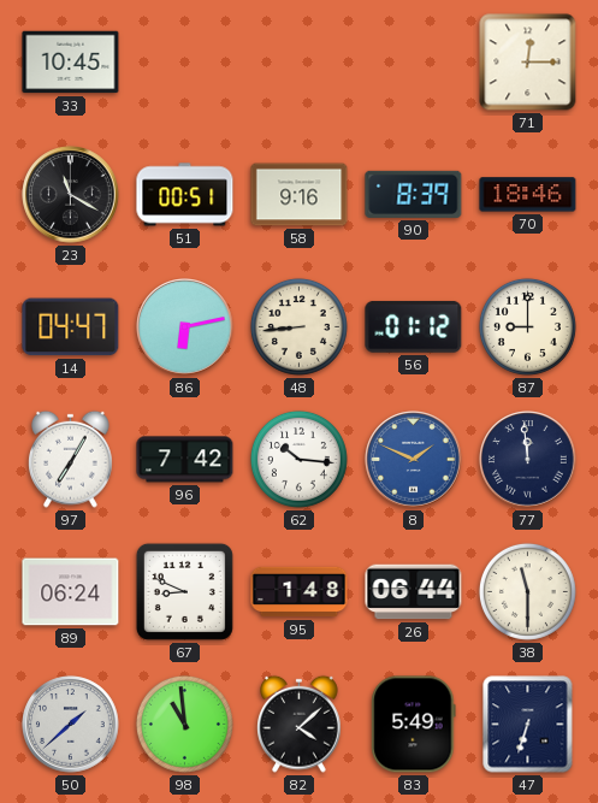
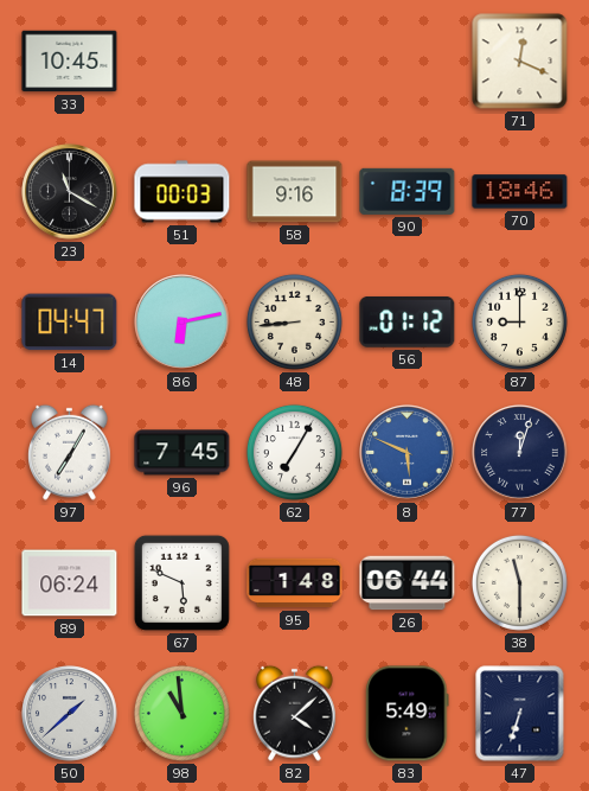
71: 12:15 -> 12:19 (520, 62)
51: 00:51 -> 00:03 (183, 192)
96: 7:42 -> 7:45 (183, 453)
62: 10:16 -> 7:05 (294, 452)
8: 1:49 -> 5:49 (408, 453)
77: 11:59 -> 12:03 (520, 453)
67: 8:49 -> 5:49 (181, 582)
